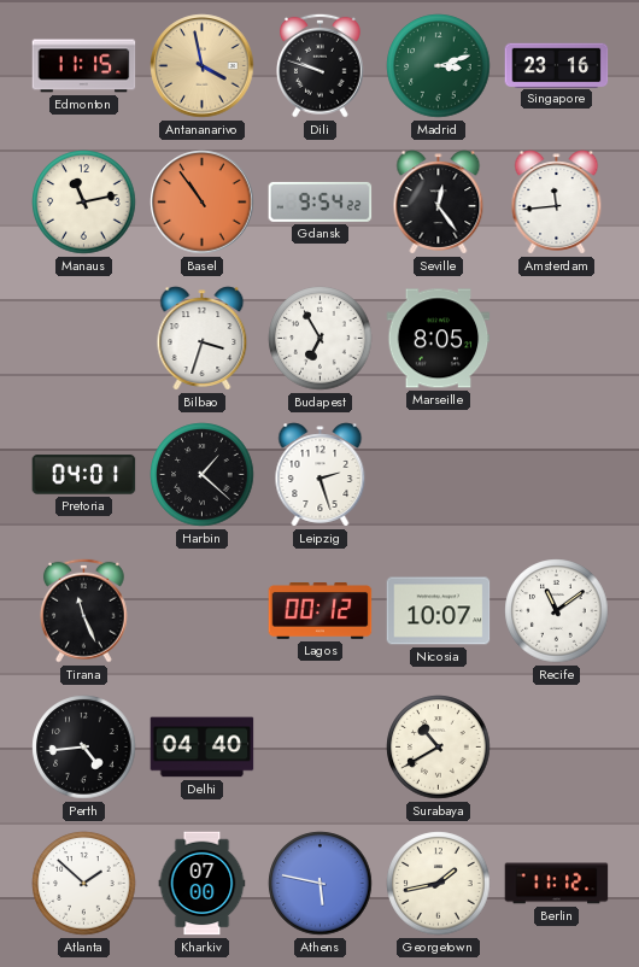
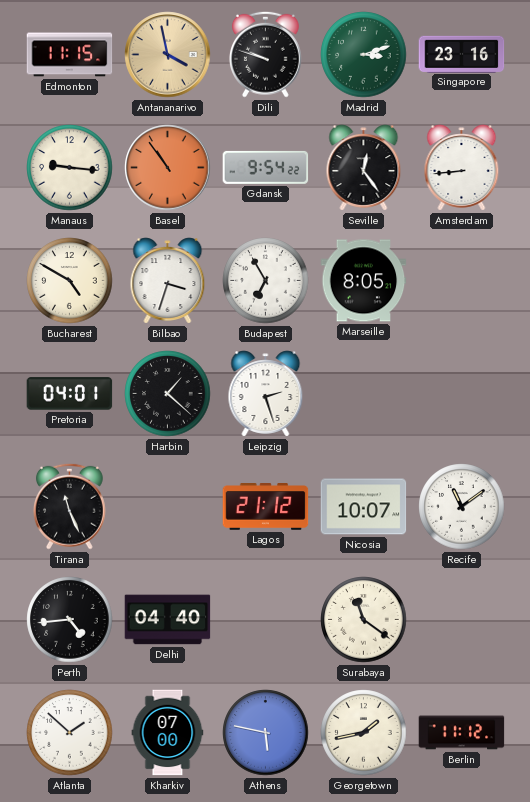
Manaus: 11:13 -> 9:16 (70, 168)
Amsterdam: 11:44 -> 8:44 (462, 168)
Bucharest: none -> 4:50 (70, 281)
Lagos: 00:12 -> 21:12 (266, 507)
Surabaya: 10:40 -> 11:21 (364, 620)
